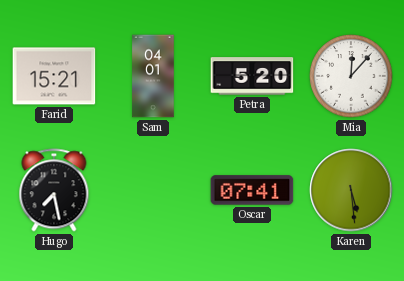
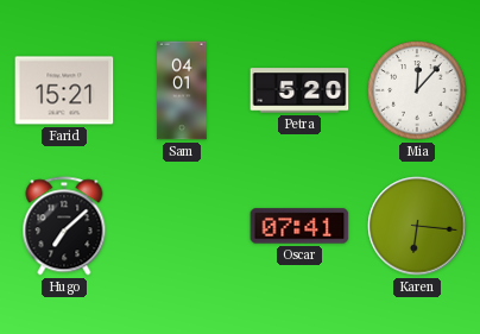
Hugo: 7:28 -> 7:08 (64, 226)
Karen: 5:29 -> 6:16 (417, 226)
